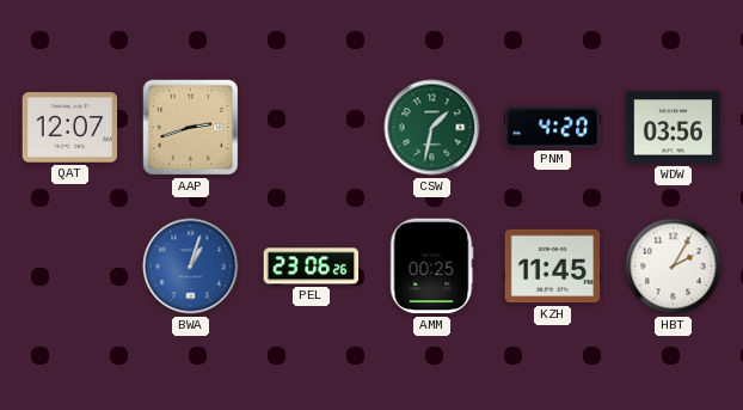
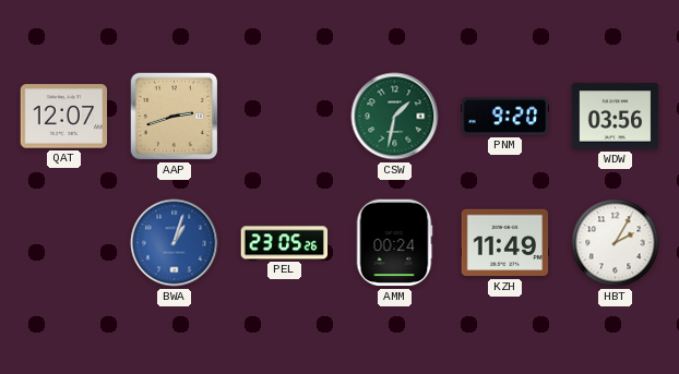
PNM: 4:20 -> 9:20 (505, 117)
PEL: 23:06 -> 23:05 (285, 243)
AMM: 00:25 -> 00:24 (394, 243)
KZH: 11:45 -> 11:49 (505, 243)
